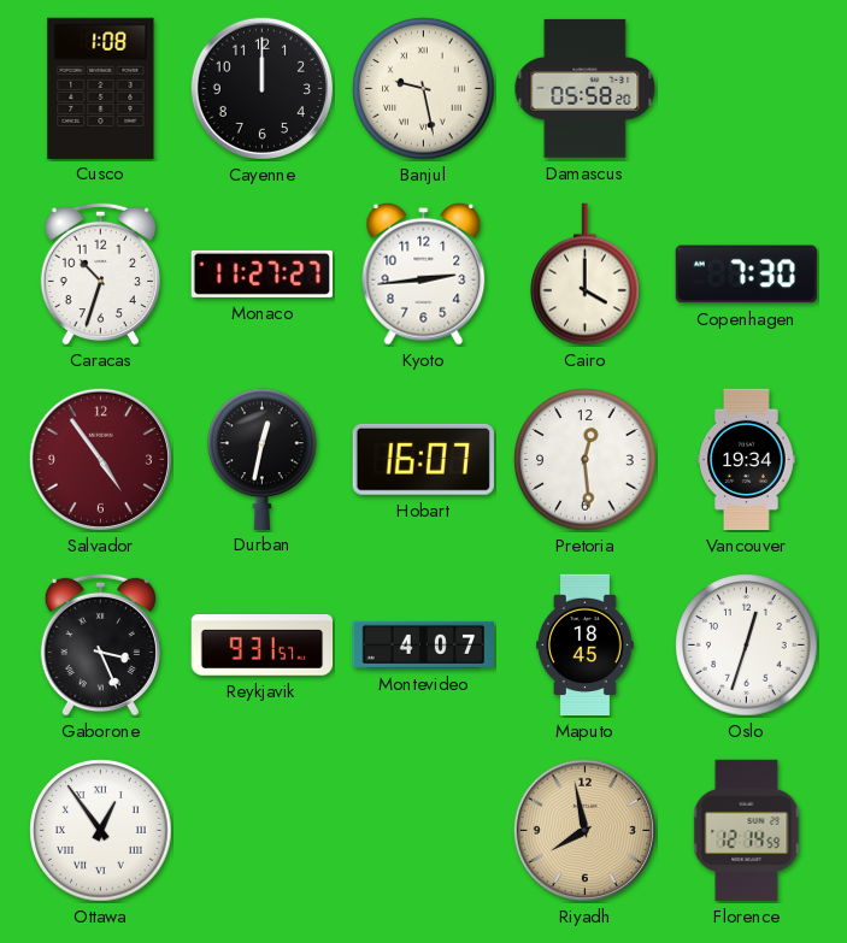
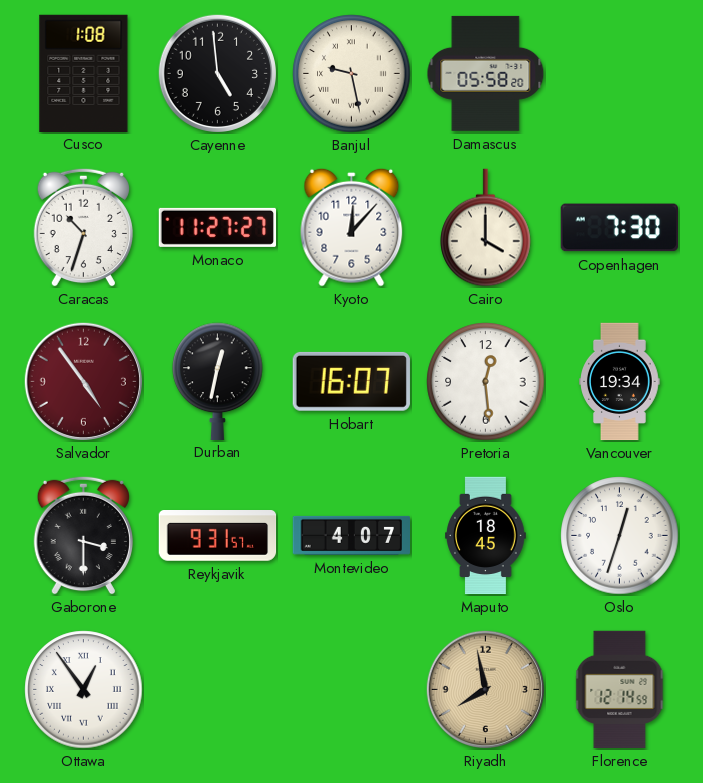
Cayenne: 12:00 -> 4:59 (217, 73)
Kyoto: 2:44 -> 12:07 (352, 227)
Gaborone: 3:26 -> 3:30 (83, 535)
